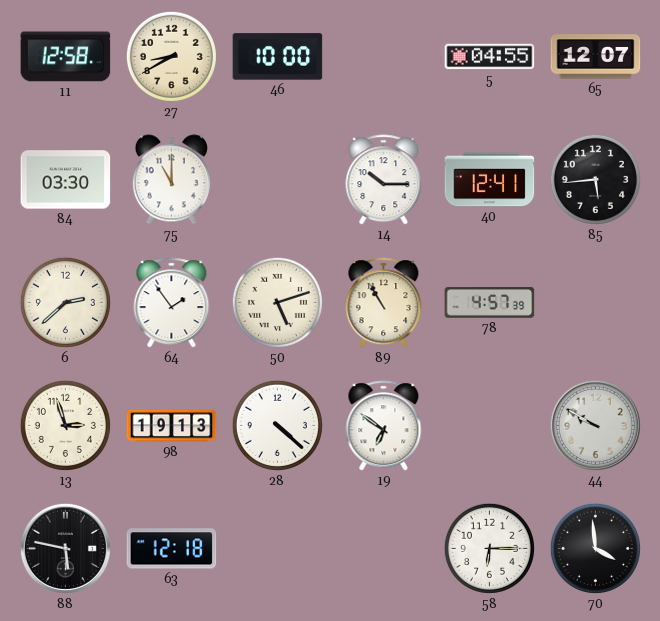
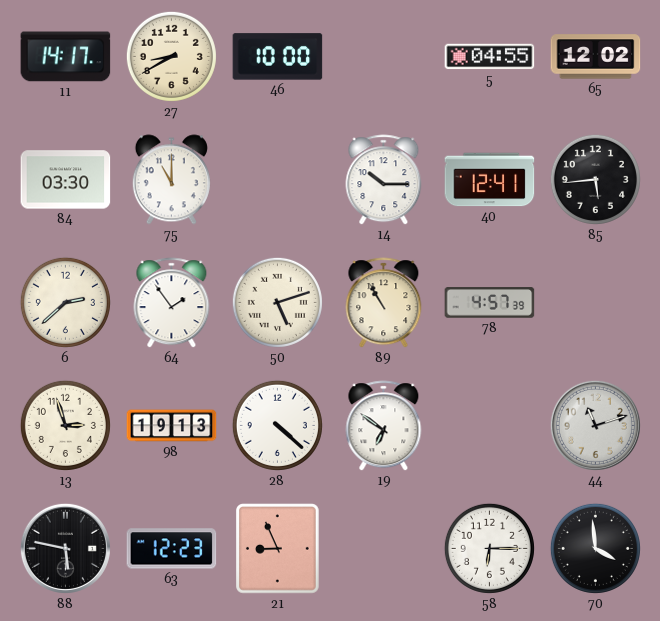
11: 12:58 -> 14:17 (66, 57)
65: 12:07 -> 12:02 (596, 57)
44: 9:50 -> 11:12 (595, 425)
63: 12:18 -> 12:23 (172, 549)
21: none -> 8:56 (278, 549)
